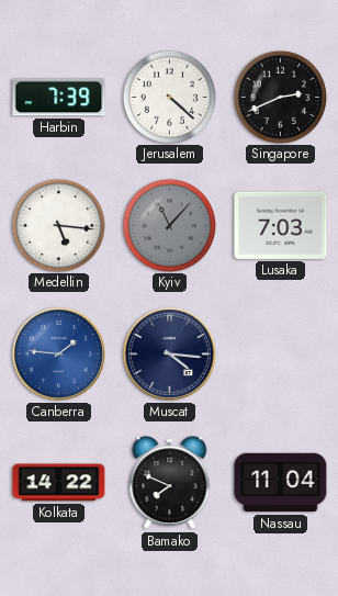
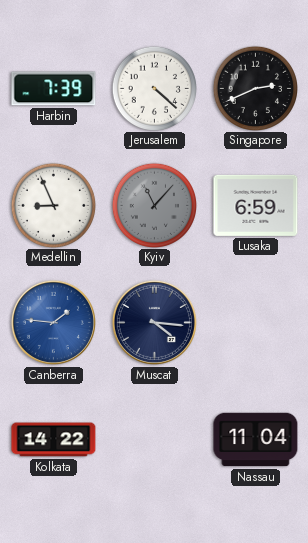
Medellin: 5:16 -> 8:56 (53, 205)
Lusaka: 7:03 -> 6:59 (256, 205)
Bamako: 7:49 -> none (170, 483)
